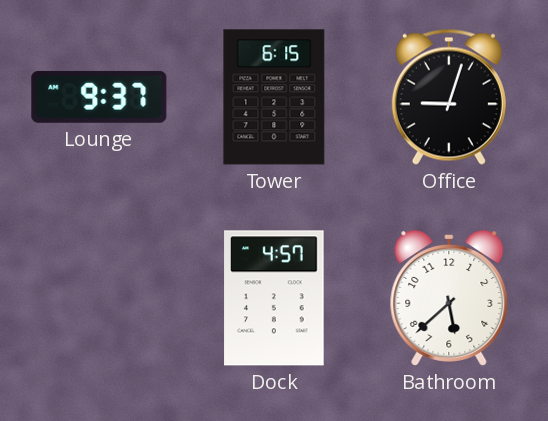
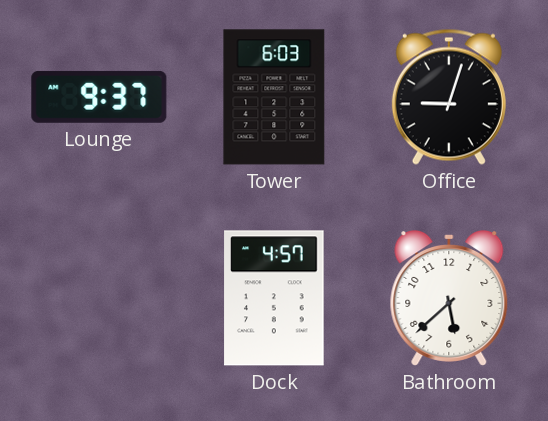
Tower: 6:15 -> 6:03 (274, 97)
